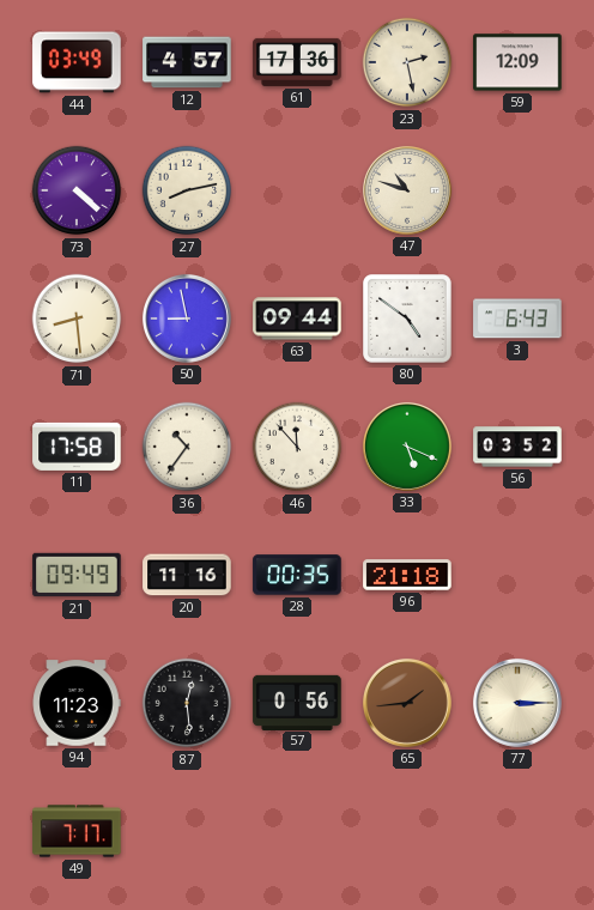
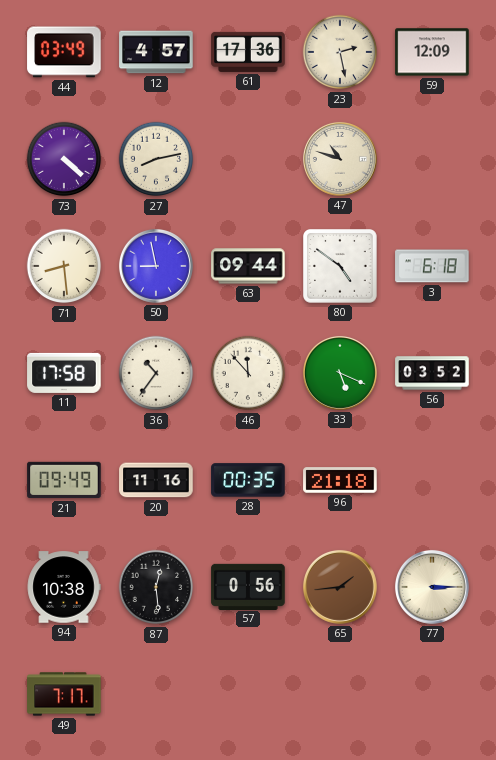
3: 6:43 -> 6:18 (432, 266)
94: 11:23 -> 10:38 (64, 587)
